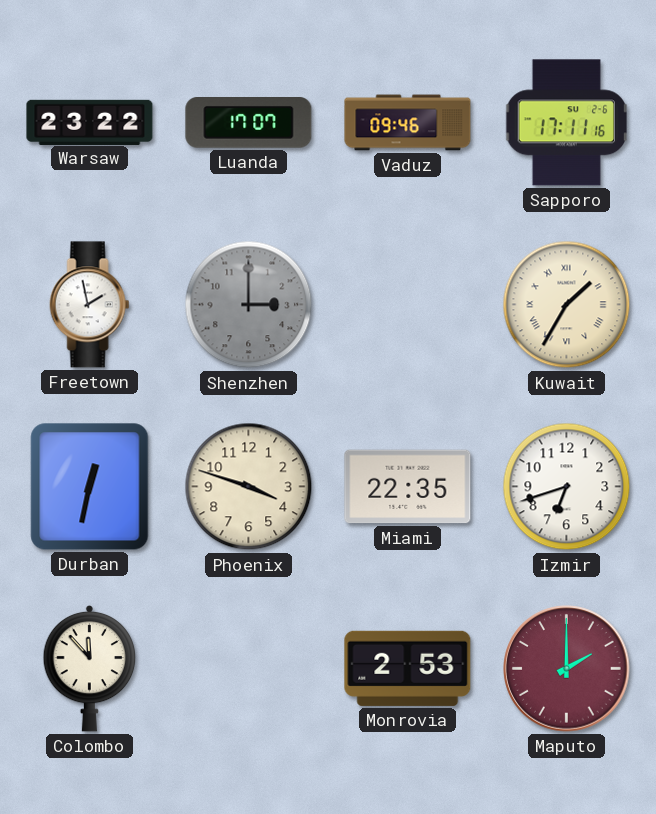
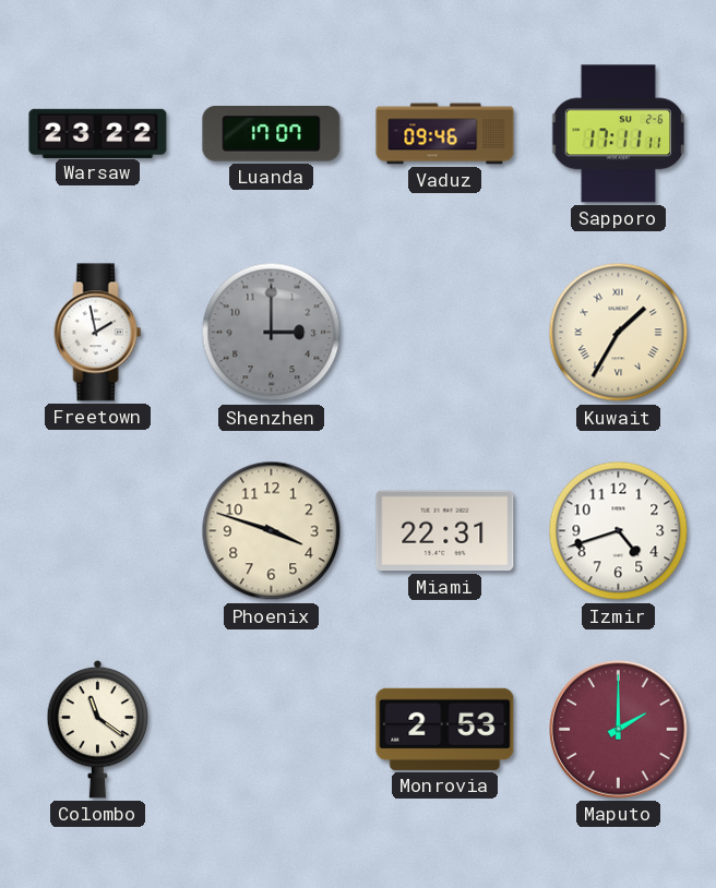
Sapporo: 17:11:16 -> 17:11:11 (618, 134)
Durban: 12:32 -> none (90, 487)
Miami: 22:35 -> 22:31 (445, 531)
Izmir: 6:42 -> 4:42 (619, 531)
Colombo: 11:53 -> 11:21 (98, 729)
